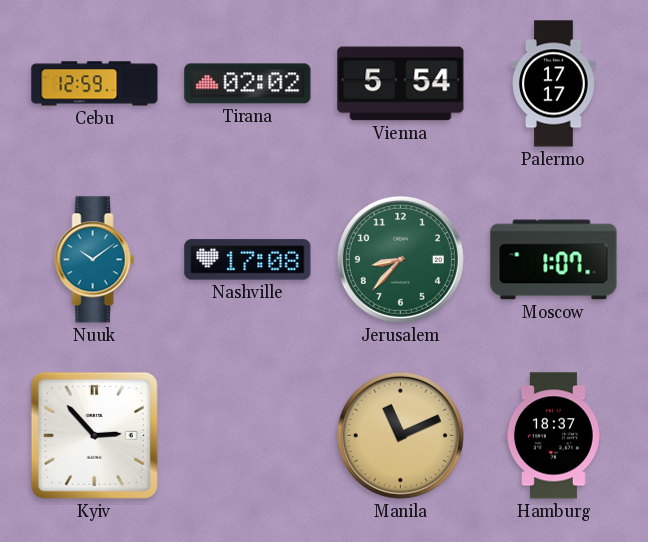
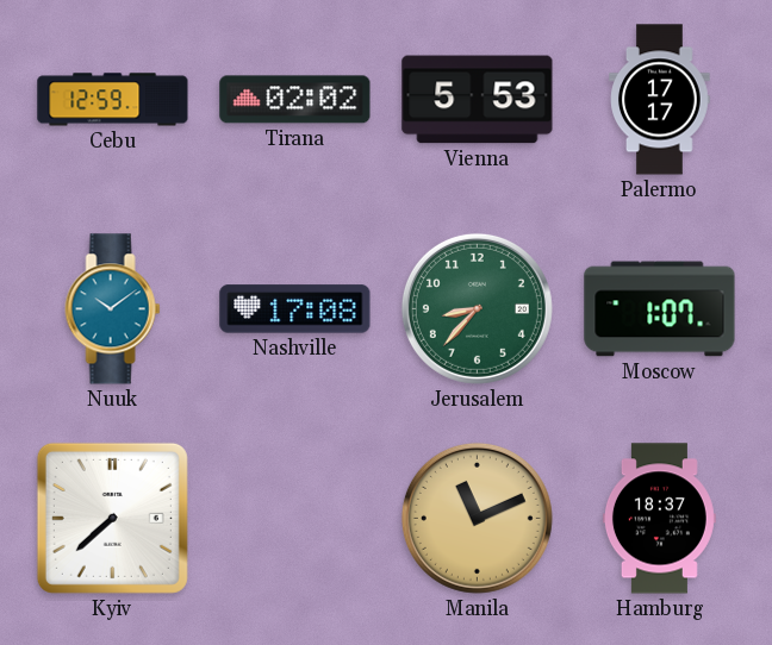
Vienna: 5:54 -> 5:53 (478, 100)
Kyiv: 2:53 -> 7:38 (112, 518)
